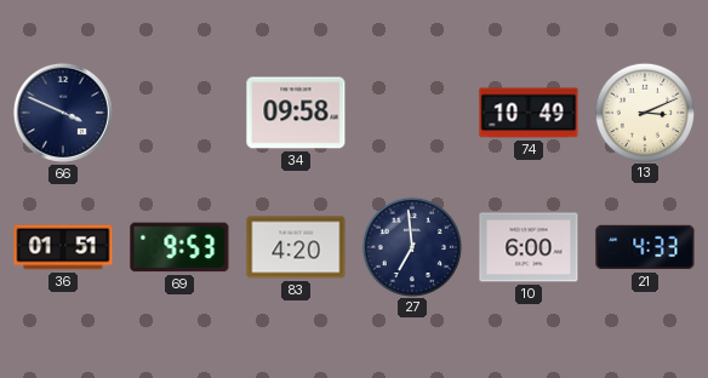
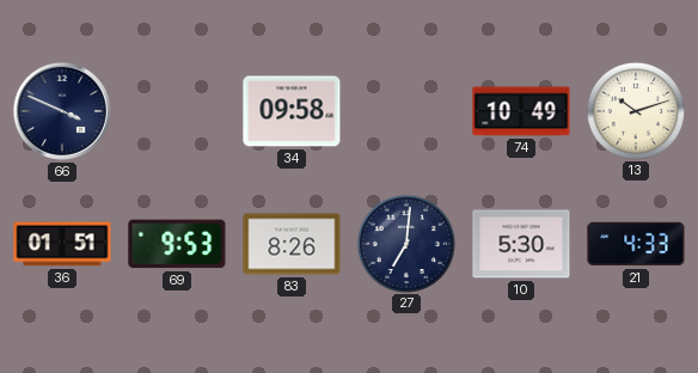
13: 3:11 -> 10:12 (635, 110)
83: 4:20 -> 8:26 (292, 244)
27: 6:59 -> 7:01 (405, 243)
10: 6:00 -> 5:30 (521, 244)
